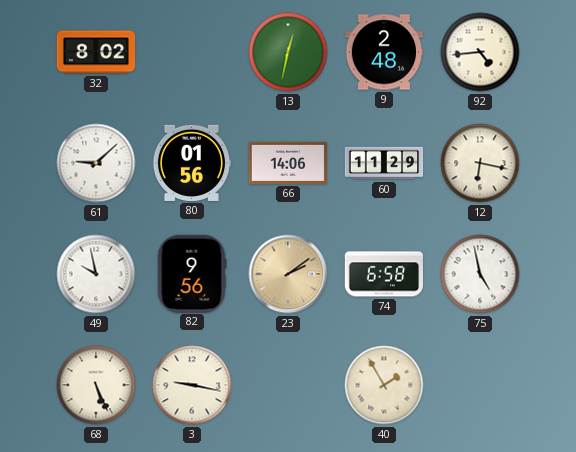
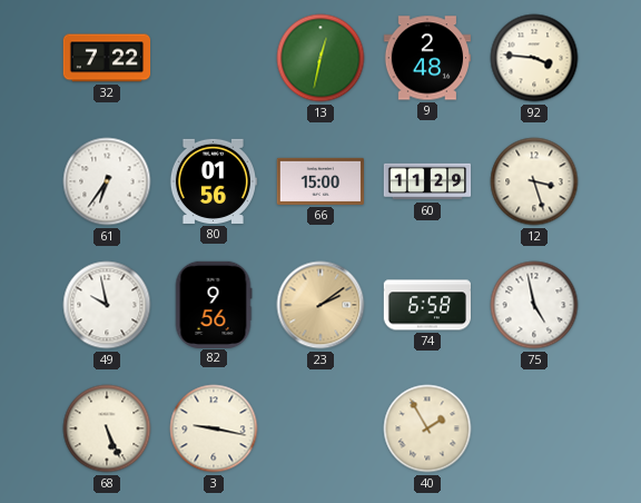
32: 8:02 -> 7:22 (107, 58)
92: 4:44 -> 3:46 (534, 58)
61: 9:08 -> 6:36 (107, 181)
66: 14:06 -> 15:00 (320, 181)
12: 6:17 -> 3:27 (534, 181)
